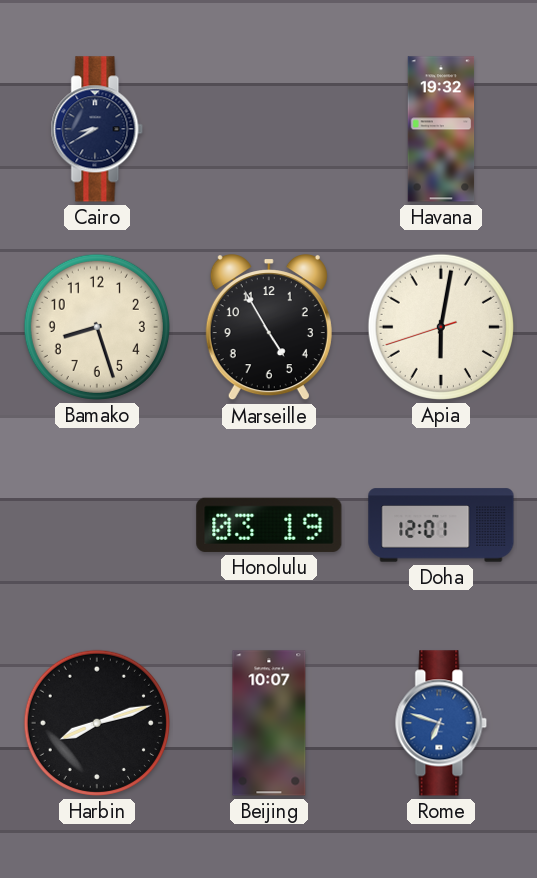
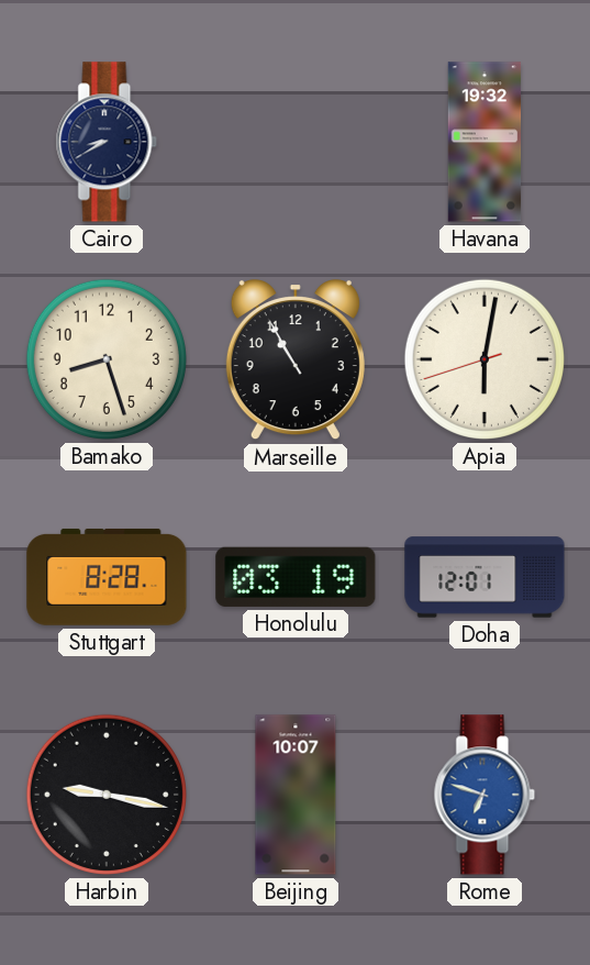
Marseille: 4:55 -> 10:55 (296, 361)
Stuttgart: none -> 8:28 (107, 577)
Harbin: 8:12 -> 9:17 (107, 795)
